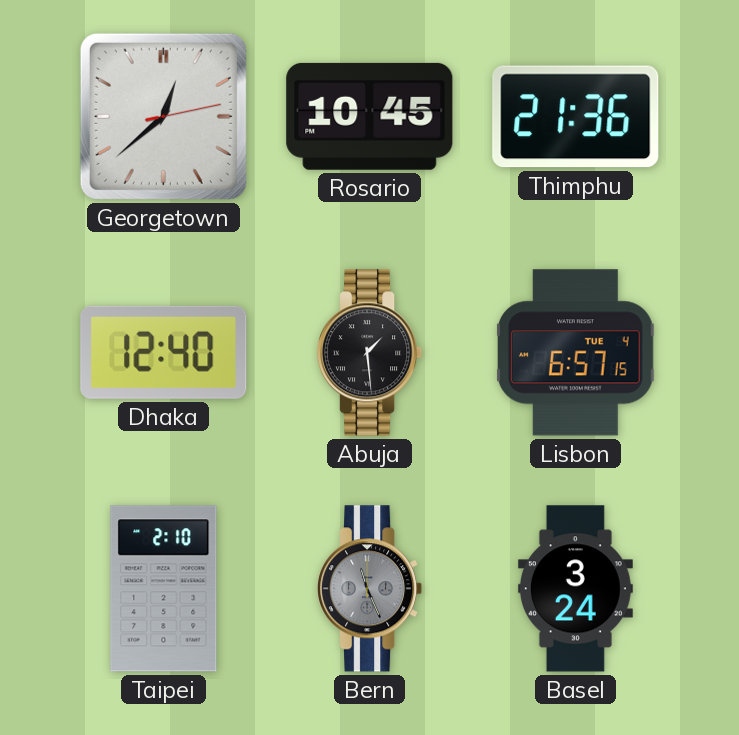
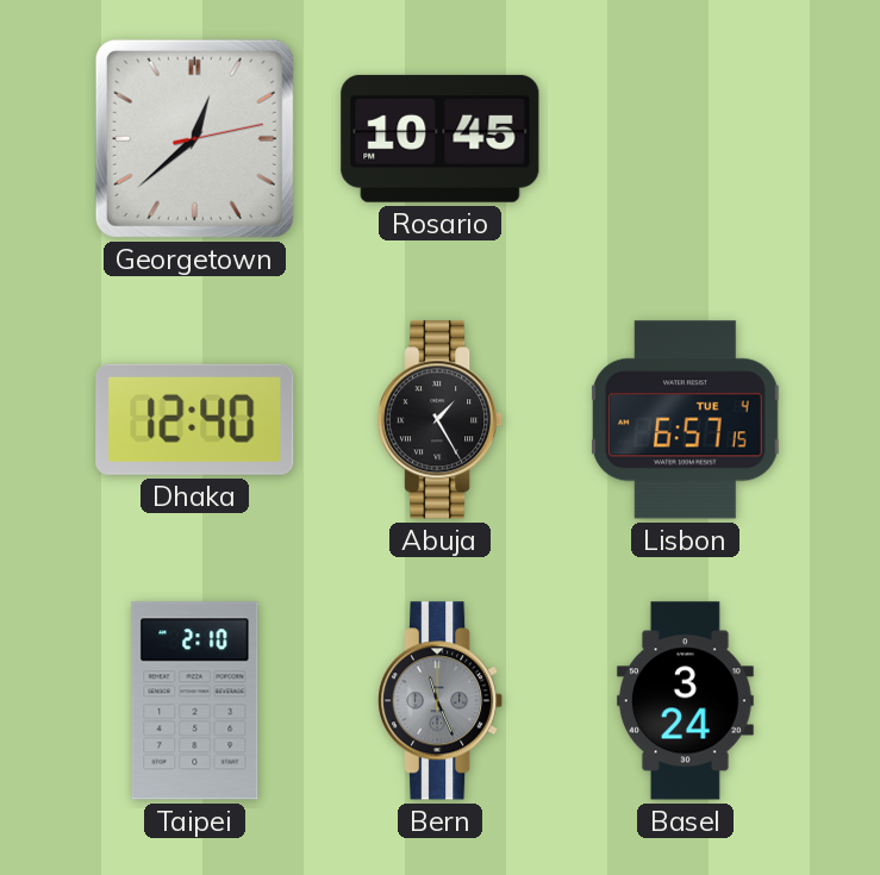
Thimphu: 21:36 -> none (576, 117)
Abuja: 1:29 -> 1:25 (442, 420)
